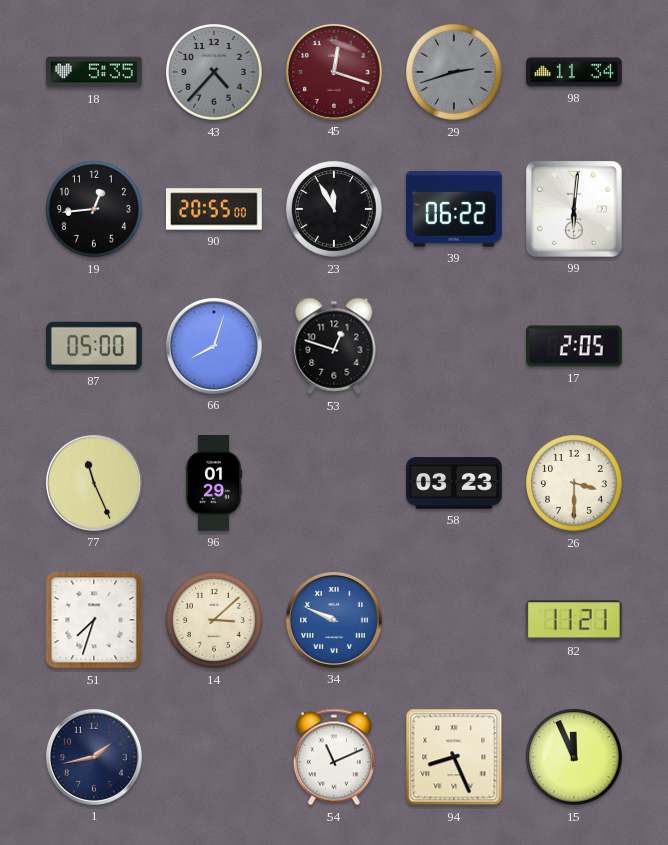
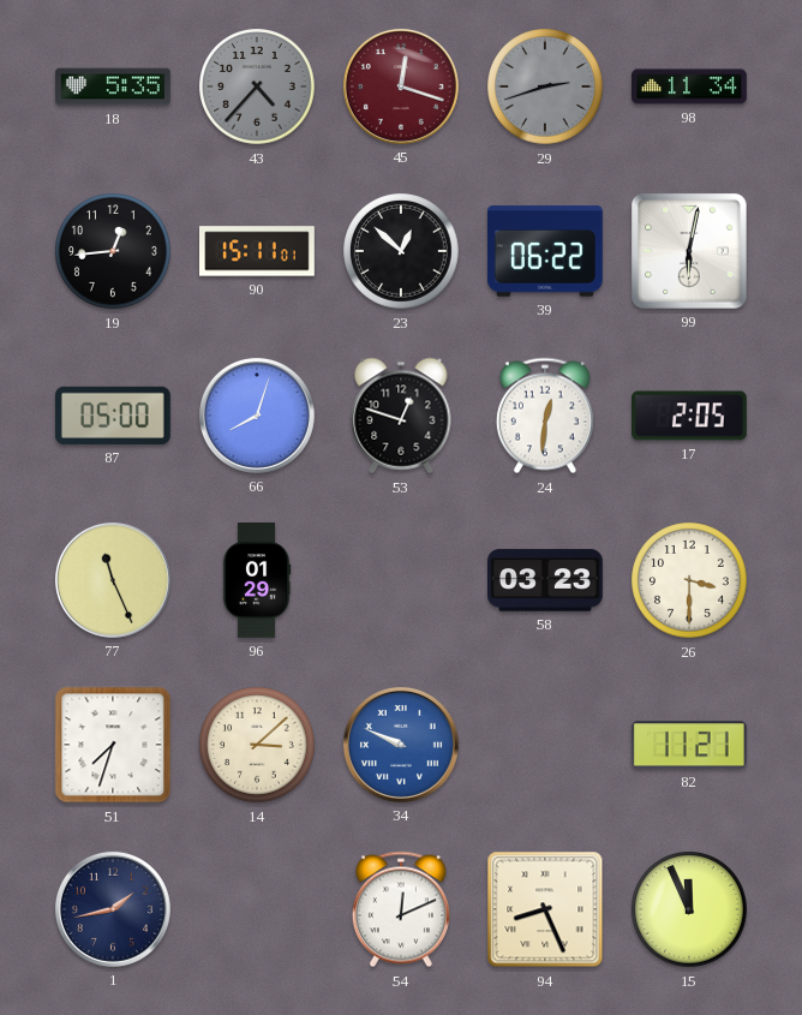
90: 20:55 -> 15:11 (258, 251)
23: 11:55 -> 12:52 (401, 251)
99: 6:01 -> 6:02 (689, 251)
24: none -> 12:31 (545, 416)
54: 11:11 -> 12:11 (401, 909)
